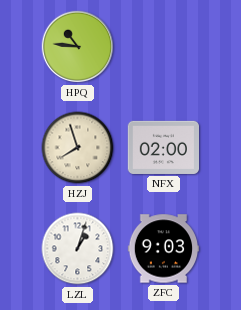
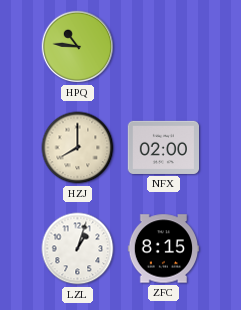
HZJ: 7:57 -> 8:00 (78, 148)
ZFC: 9:03 -> 8:15 (164, 249)
